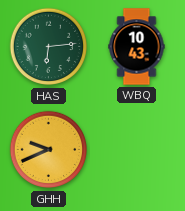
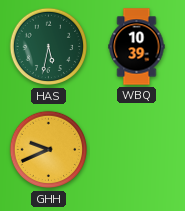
HAS: 6:14 -> 5:32 (49, 47)
WBQ: 10:43 -> 10:39 (137, 47)
